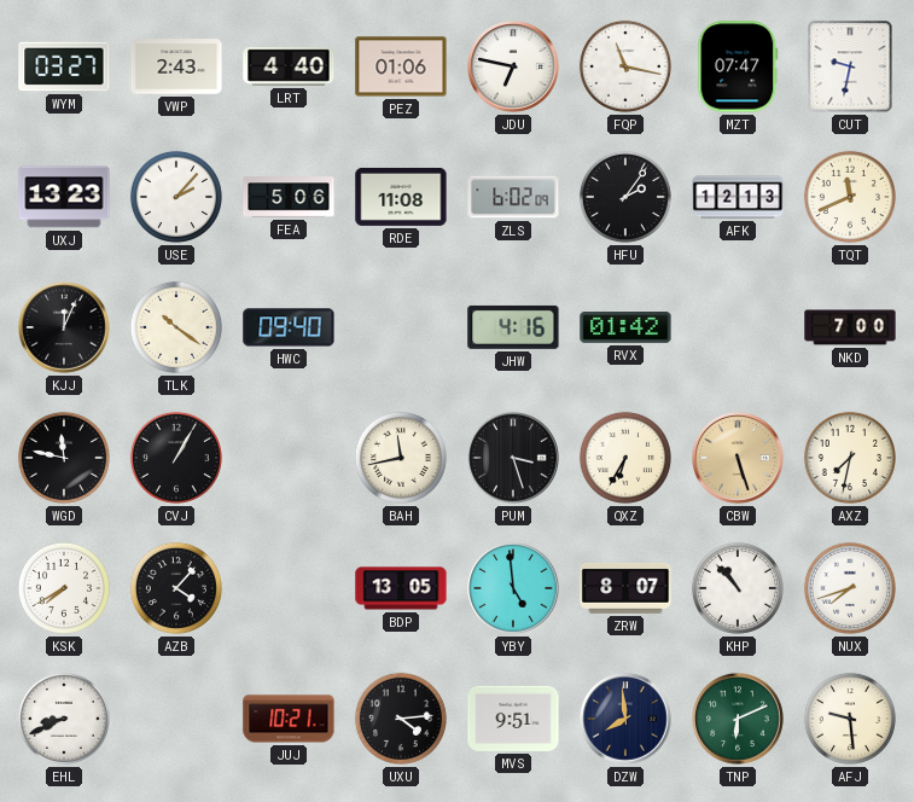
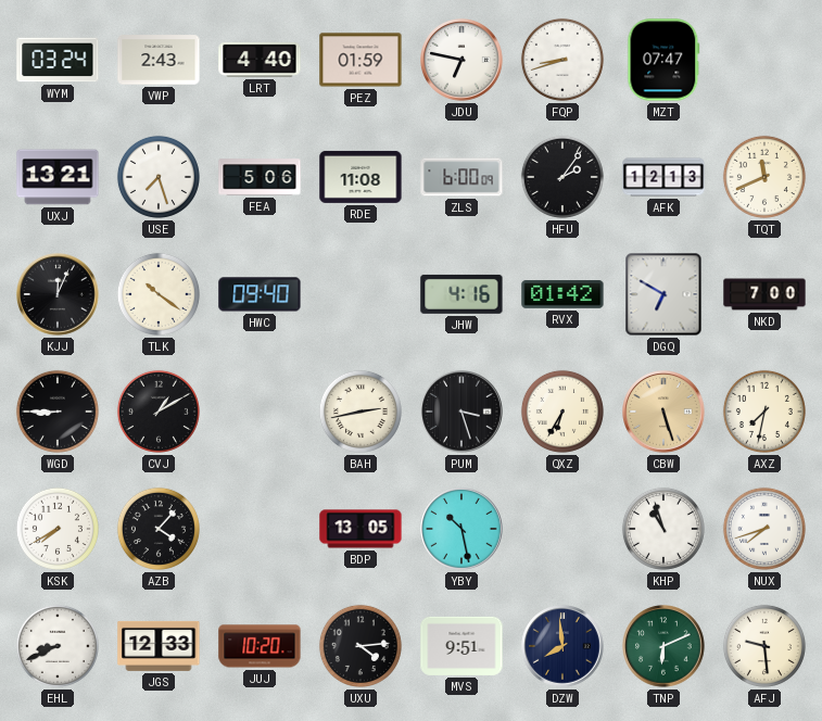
WYM: 03:27 -> 03:24 (58, 60)
PEZ: 01:06 -> 01:59 (361, 60)
FQP: 11:17 -> 8:42 (562, 60)
CUT: 9:32 -> none (850, 66)
UXJ: 13:23 -> 13:21 (58, 177)
USE: 2:07 -> 7:27 (159, 177)
ZLS: 6:02 -> 6:00 (461, 177)
DGQ: none -> 6:50 (663, 294)
WGD: 11:47 -> 8:45 (58, 412)
CVJ: 1:05 -> 1:10 (159, 412)
BAH: 11:43 -> 2:43 (361, 412)
YBY: 4:59 -> 10:28 (461, 529)
ZRW: 8:07 -> none (625, 589)
KHP: 10:53 -> 10:57 (663, 529)
JGS: none -> 12:33 (159, 646)
JUJ: 10:21 -> 10:20 (260, 646)
